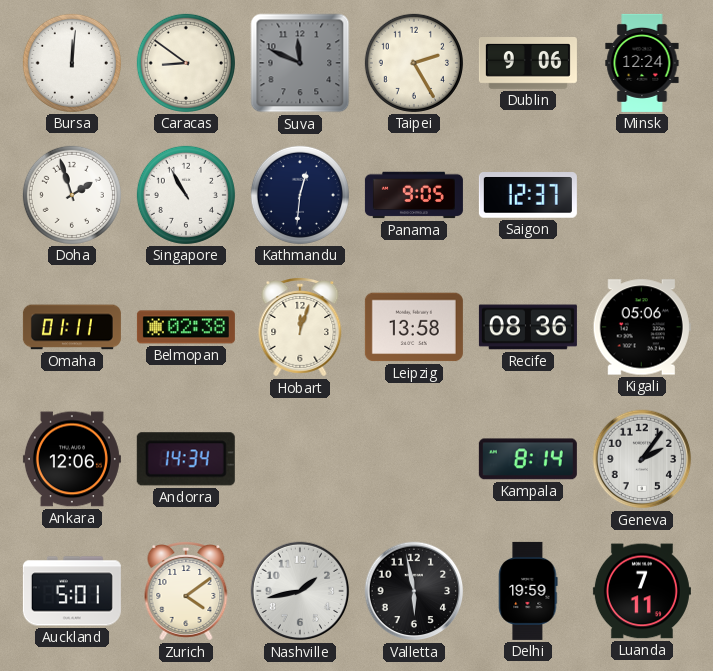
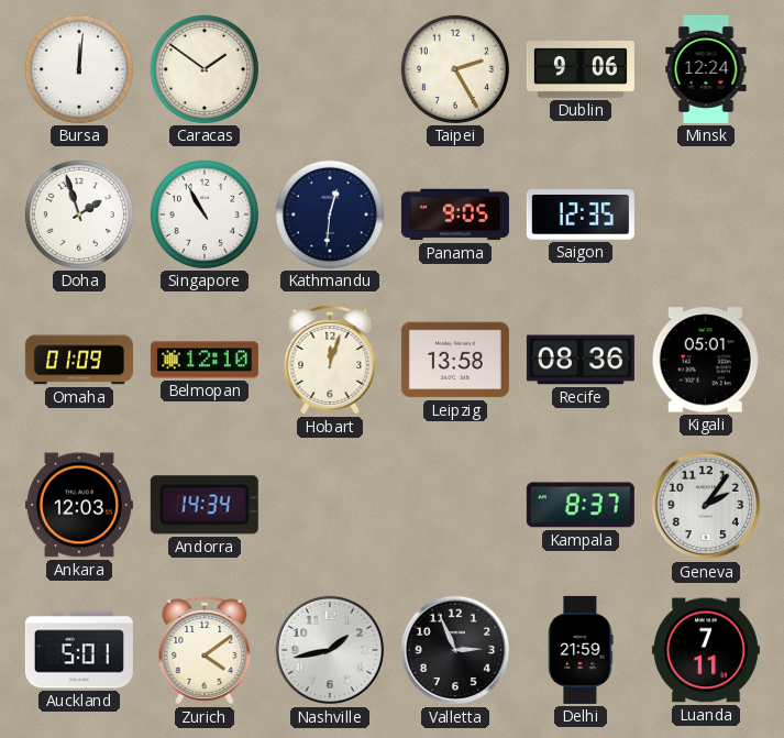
Caracas: 8:51 -> 1:51 (205, 69)
Suva: 11:49 -> none (300, 63)
Saigon: 12:37 -> 12:35 (581, 214)
Omaha: 01:11 -> 01:09 (79, 360)
Belmopan: 02:38 -> 12:10 (205, 360)
Kigali: 05:06 -> 05:01 (706, 360)
Ankara: 12:06 -> 12:03 (79, 505)
Kampala: 8:14 -> 8:37 (581, 505)
Valletta: 5:58 -> 2:56 (455, 650)
Delhi: 19:59 -> 21:59 (581, 650)
